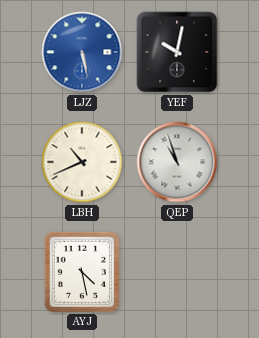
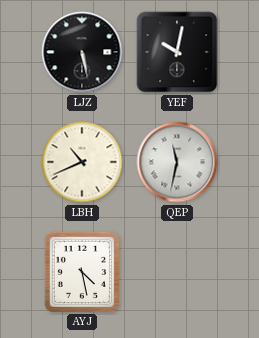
LJZ dial: blue -> black (82, 52)
QEP: 10:57 -> 11:32 (177, 162)
